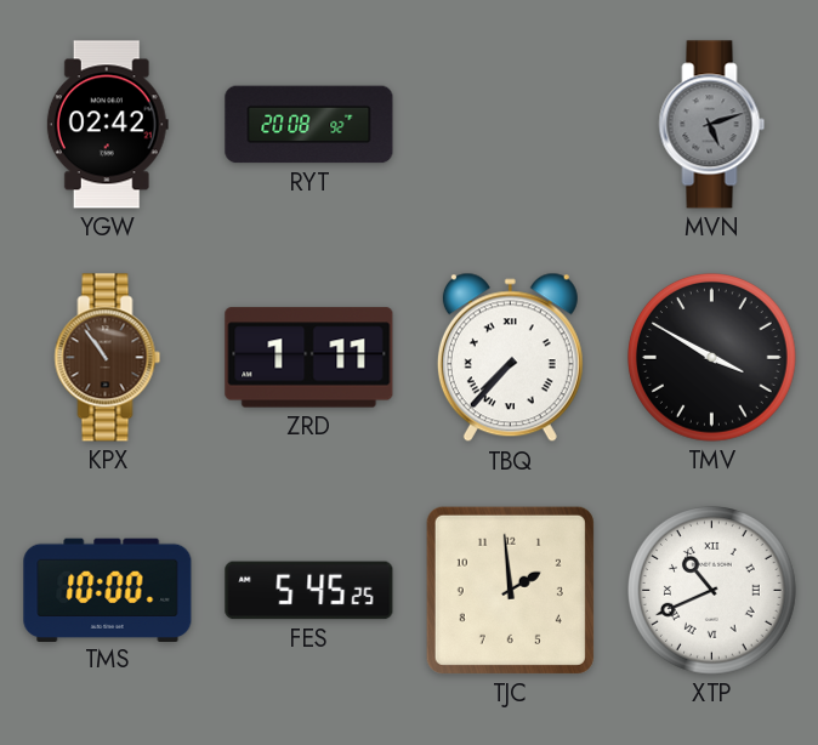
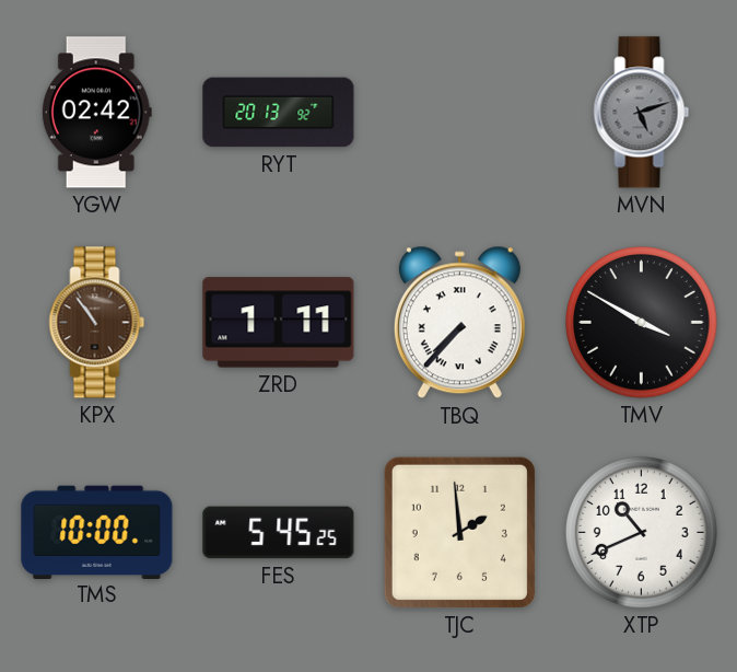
RYT: 20:08 -> 20:13 (279, 113)
XTP numerals: Roman -> Arabic (642, 533)
